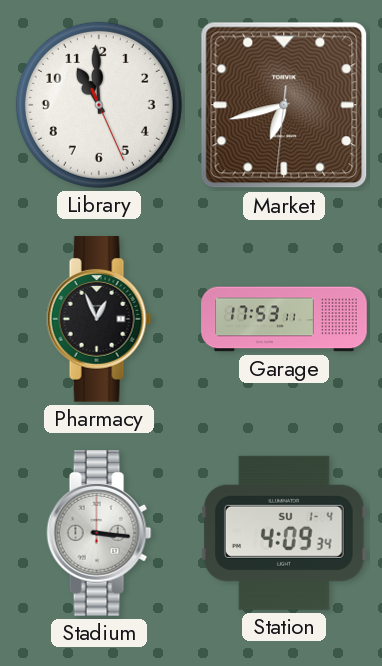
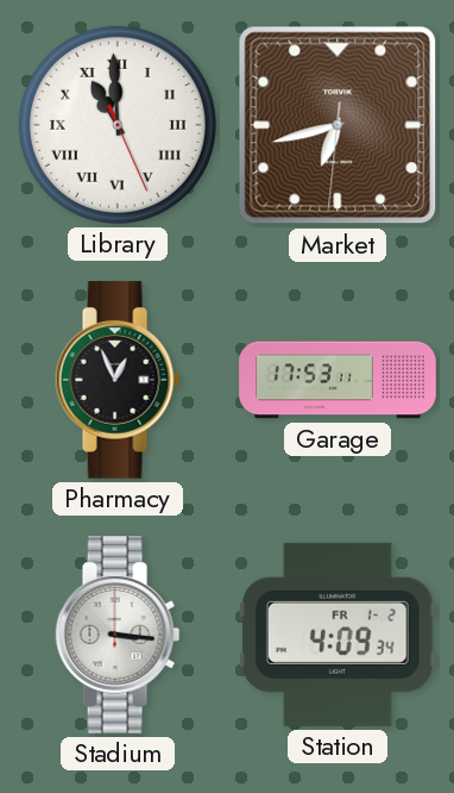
Library numerals: Arabic -> Roman (118, 125)
Station date: SU 1-4 -> FR 1-2 (339, 635)
